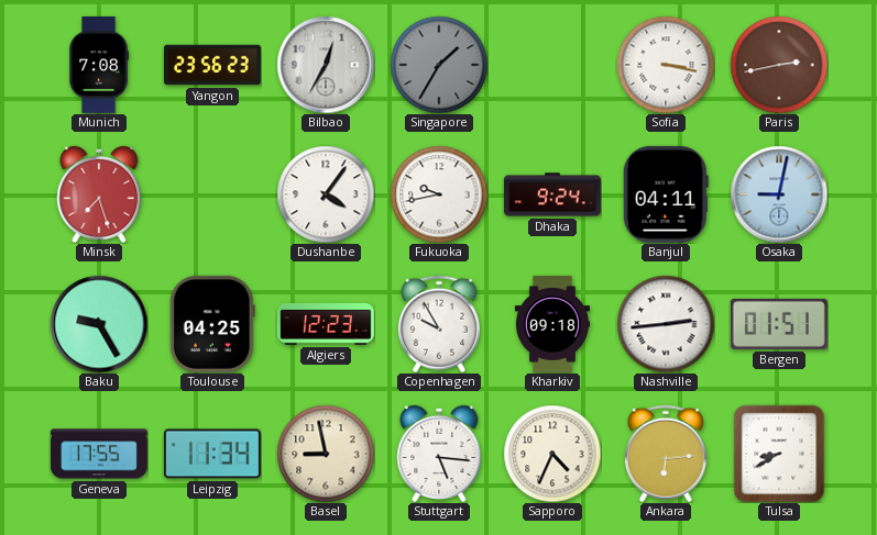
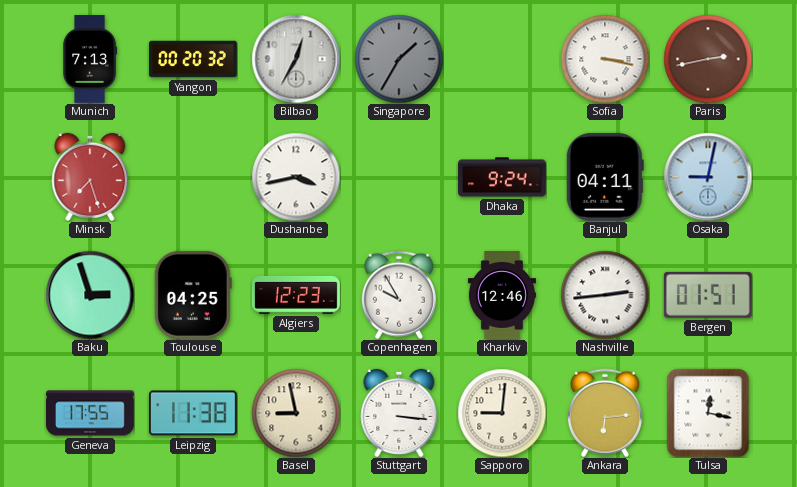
Munich: 7:08 -> 7:13 (90, 60)
Yangon: 23:56 -> 00:20 (194, 59)
Dushanbe: 4:06 -> 3:43 (296, 177)
Fukuoka: 9:43 -> none (439, 194)
Baku: 9:25 -> 2:57 (90, 295)
Kharkiv: 09:18 -> 12:46 (501, 296)
Leipzig: 11:34 -> 11:38 (193, 413)
Stuttgart: 5:16 -> 3:16 (399, 413)
Sapporo: 4:34 -> 9:01 (502, 413)
Tulsa: 8:40 -> 12:17 (708, 413)
